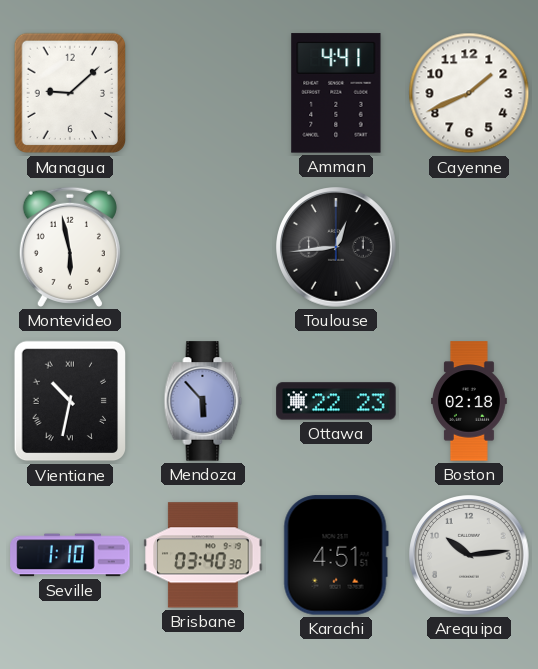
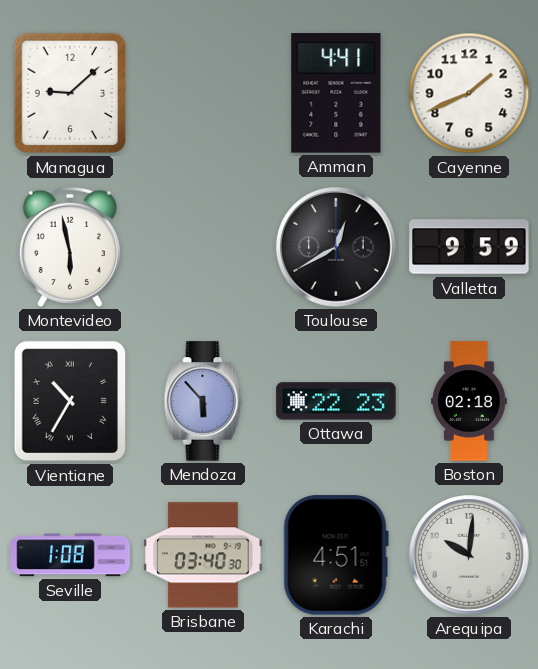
Toulouse: 12:44 -> 12:40 (336, 247)
Valletta: none -> 9:59 (469, 247)
Vientiane: 10:32 -> 10:35 (70, 401)
Seville: 1:10 -> 1:08 (70, 555)
Arequipa: 10:14 -> 10:01 (469, 555)
